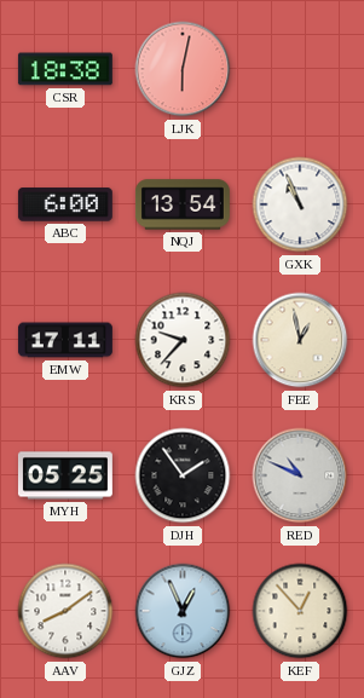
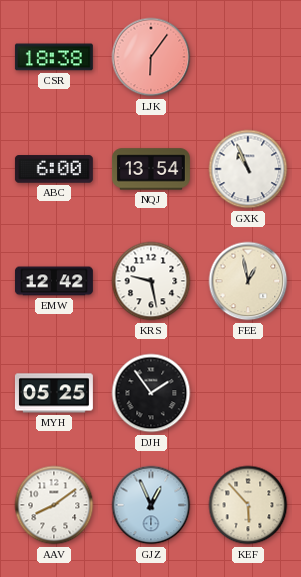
LJK: 6:02 -> 6:06 (151, 57)
EMW: 17:11 -> 12:42 (54, 281)
KRS: 9:37 -> 9:28 (151, 281)
RED: 10:49 -> none (300, 475)
KEF: 12:53 -> 5:53 (248, 505)
